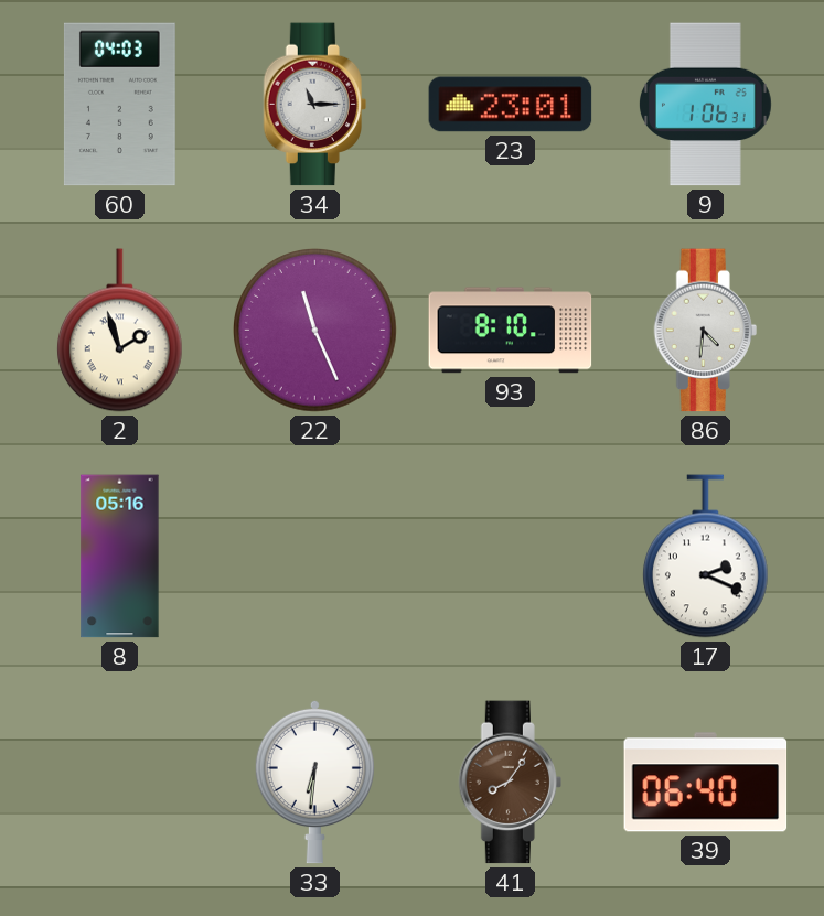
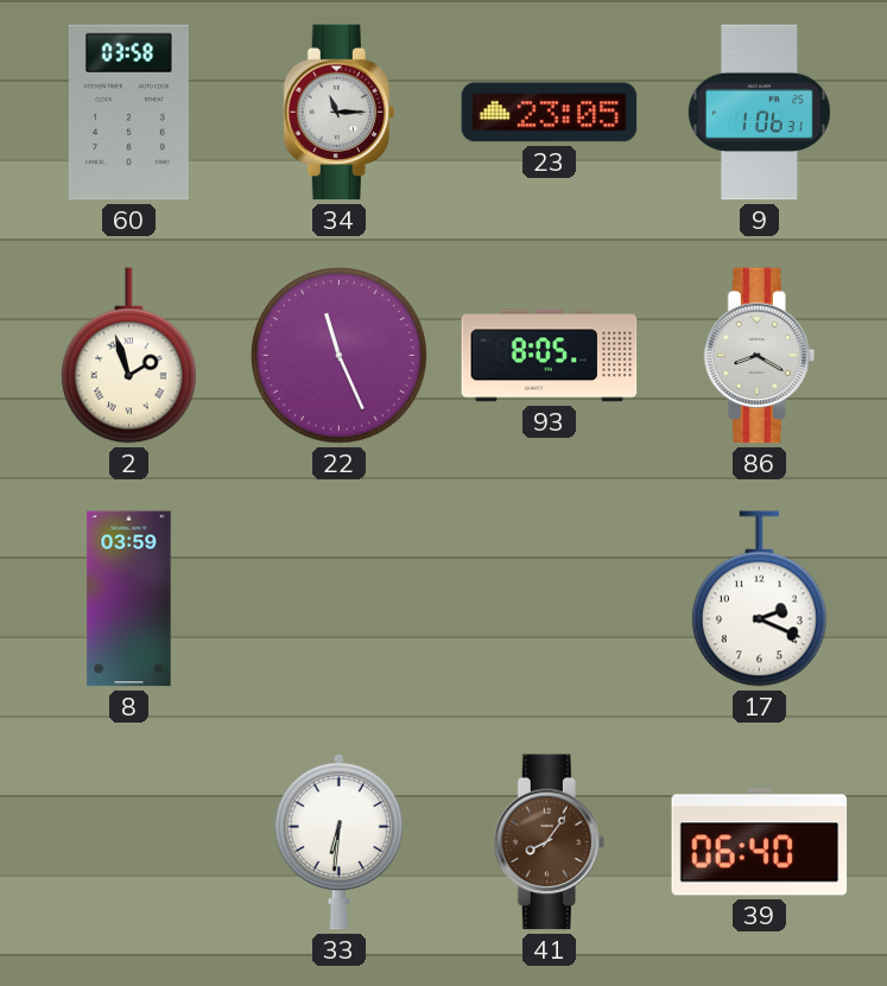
60: 04:03 -> 03:58 (128, 113)
23: 23:01 -> 23:05 (550, 113)
93: 8:10 -> 8:05 (550, 356)
86: 4:31 -> 8:20 (759, 356)
8: 05:16 -> 03:59 (129, 599)
